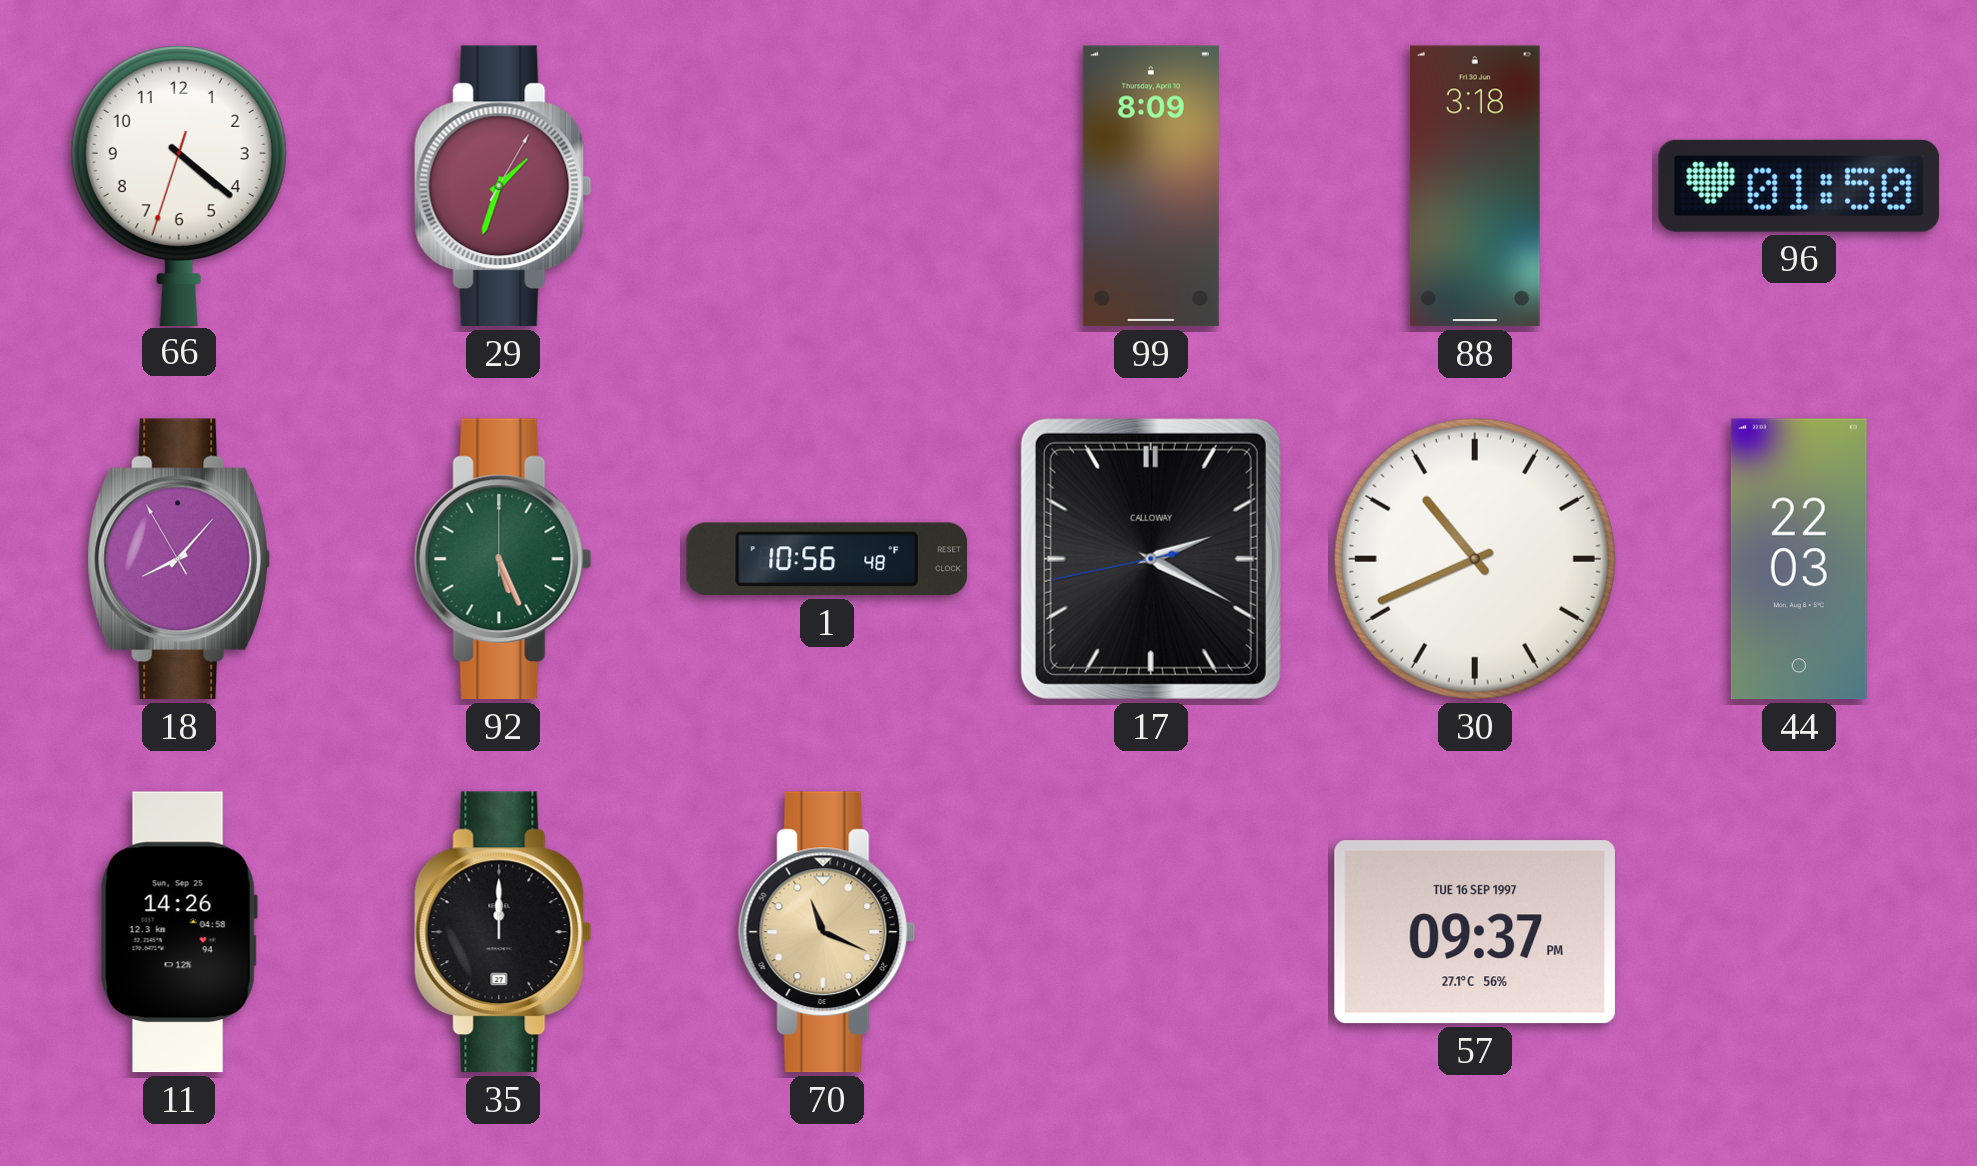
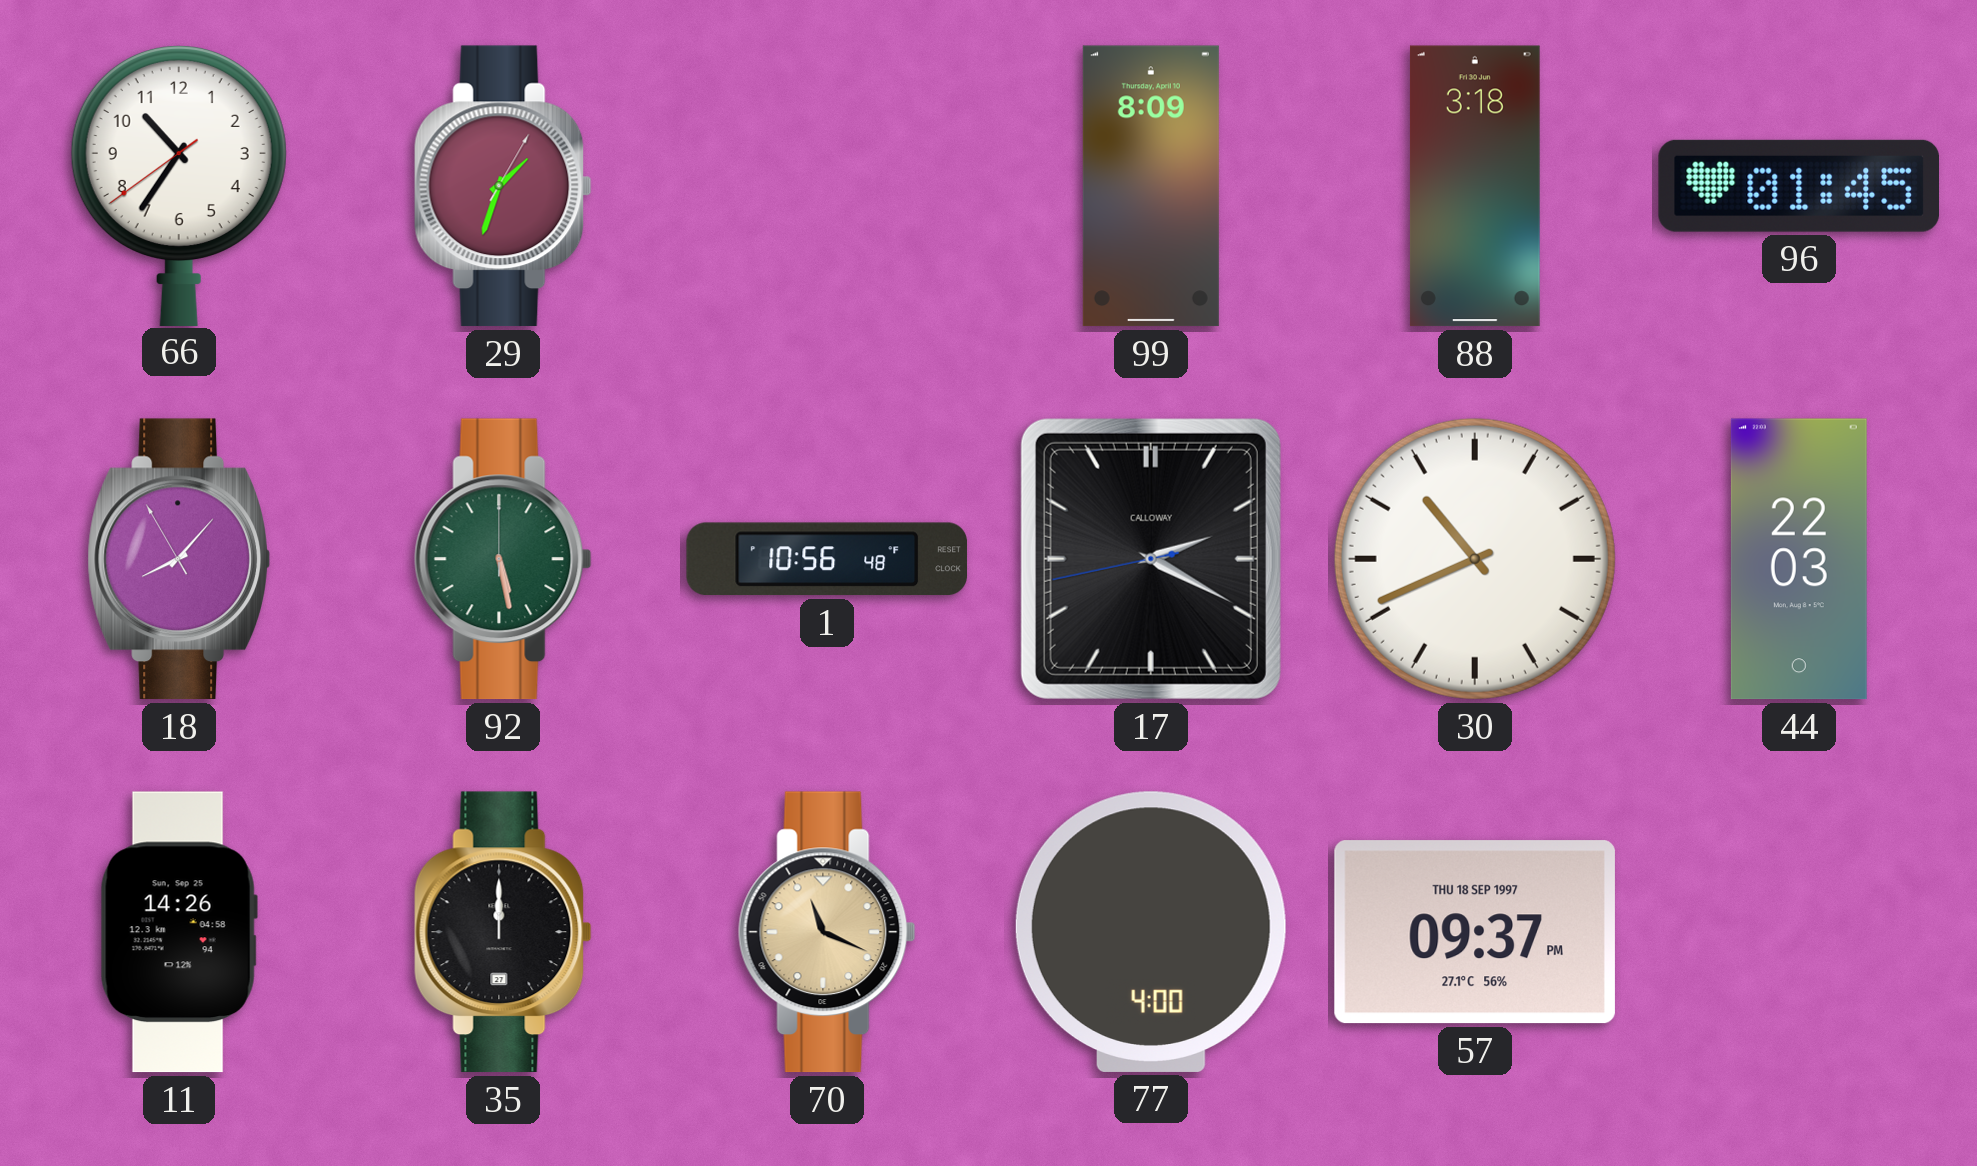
66: 4:21 -> 10:35 (179, 185)
96: 01:50 -> 01:45 (1798, 186)
92: 5:26 -> 5:28 (503, 559)
77: none -> 4:00 (1151, 932)
57 date: TUE 16 SEP 1997 -> THU 18 SEP 1997 (1475, 932)
